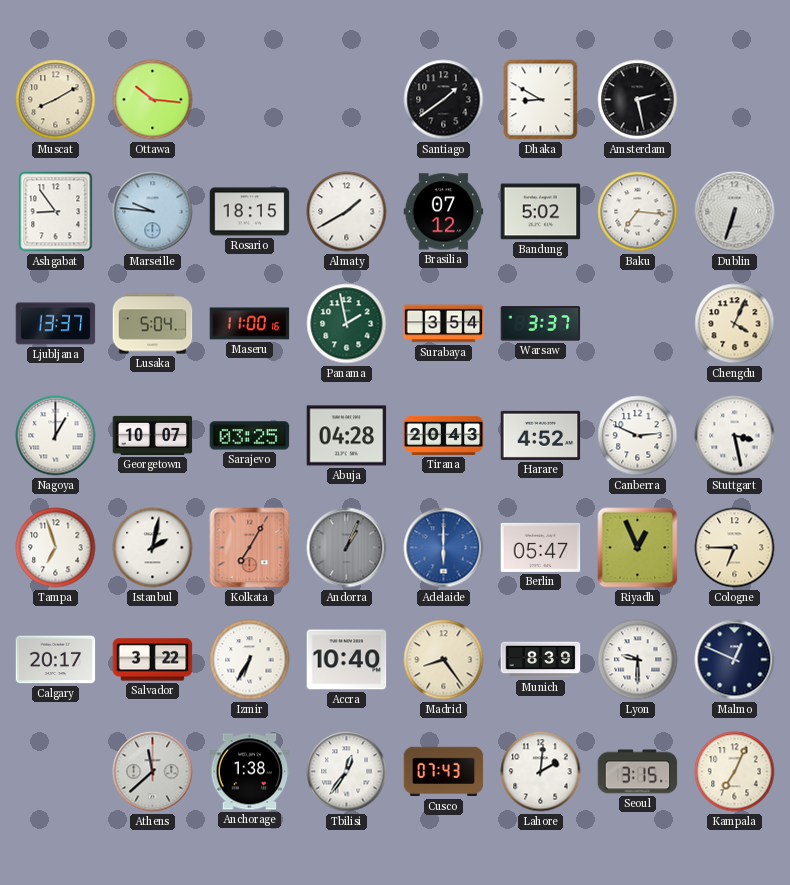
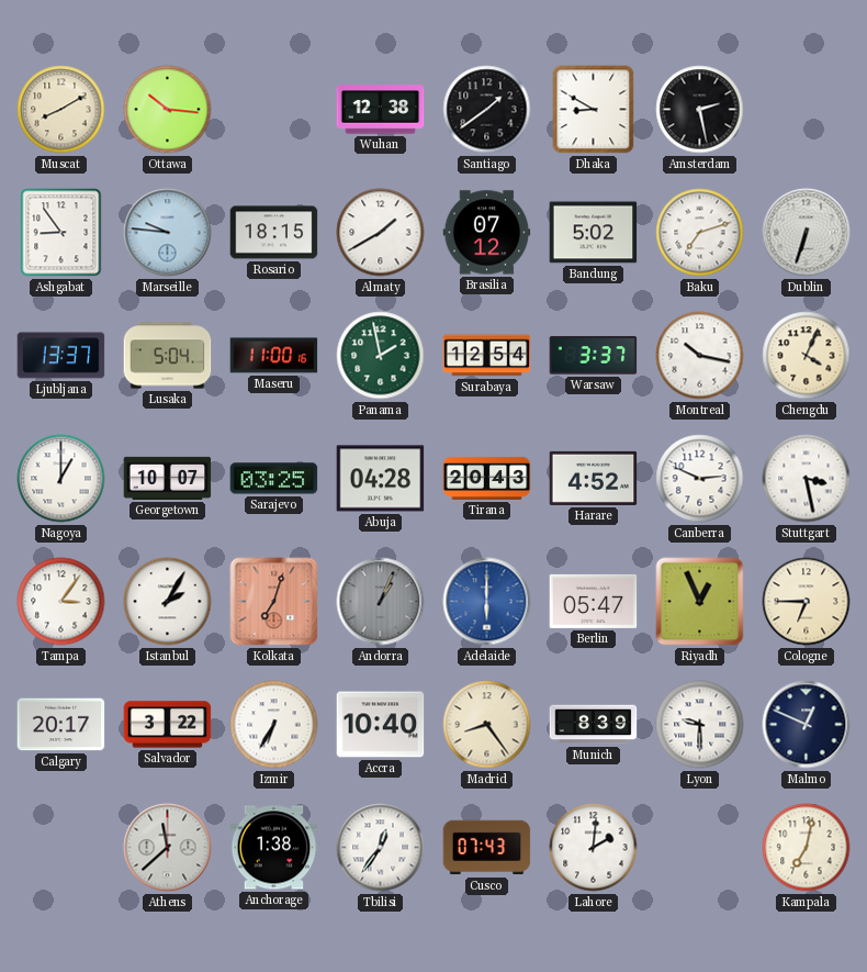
Wuhan: none -> 12:38 (381, 110)
Baku: 7:16 -> 7:12 (700, 233)
Surabaya: 3:54 -> 12:54 (487, 356)
Montreal: none -> 10:17 (700, 356)
Tampa: 6:57 -> 3:06 (61, 602)
Istanbul: 2:02 -> 2:05 (168, 602)
Kolkata: 7:05 -> 7:03 (274, 602)
Seoul: 3:15 -> none (638, 772)
Kampala: 7:04 -> 7:02 (807, 848)
